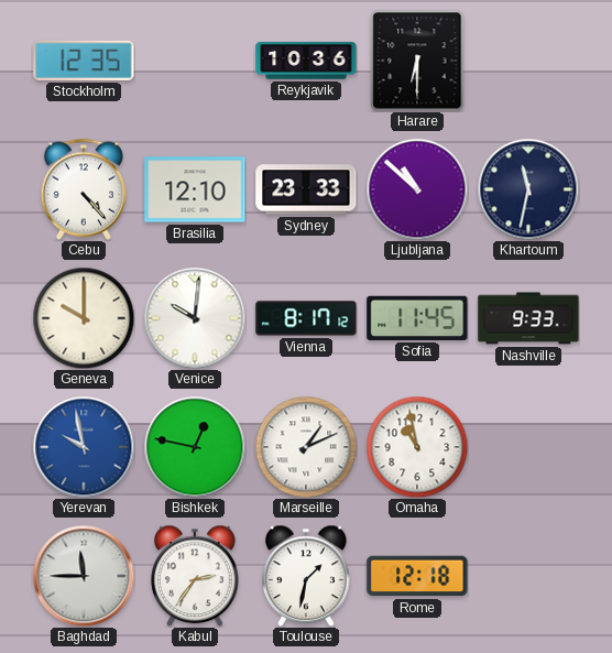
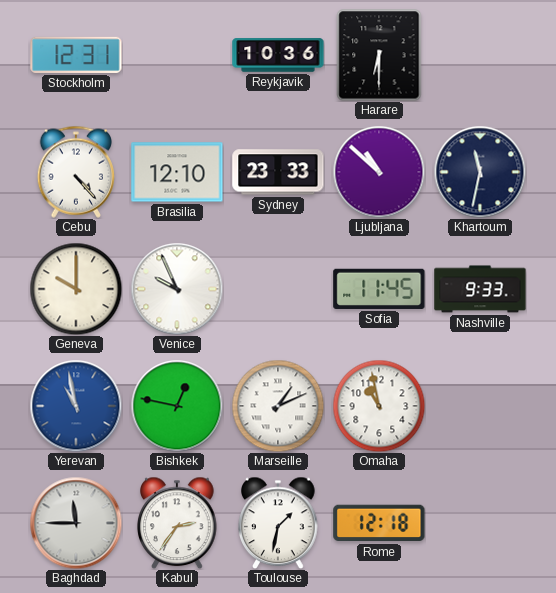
Stockholm: 12:35 -> 12:31 (76, 55)
Venice: 10:01 -> 9:56 (177, 289)
Vienna: 8:17 -> none (306, 318)
Yerevan: 9:58 -> 10:58 (76, 406)
